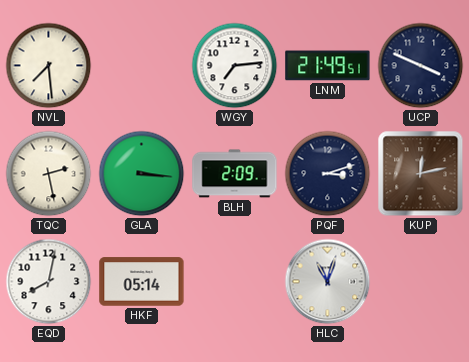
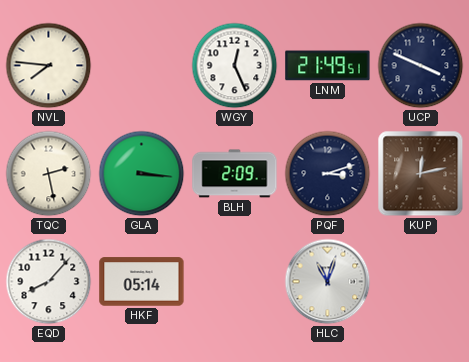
NVL: 7:29 -> 7:46 (49, 66)
WGY: 7:14 -> 12:26 (235, 66)
EQD: 8:02 -> 8:07 (49, 282)
